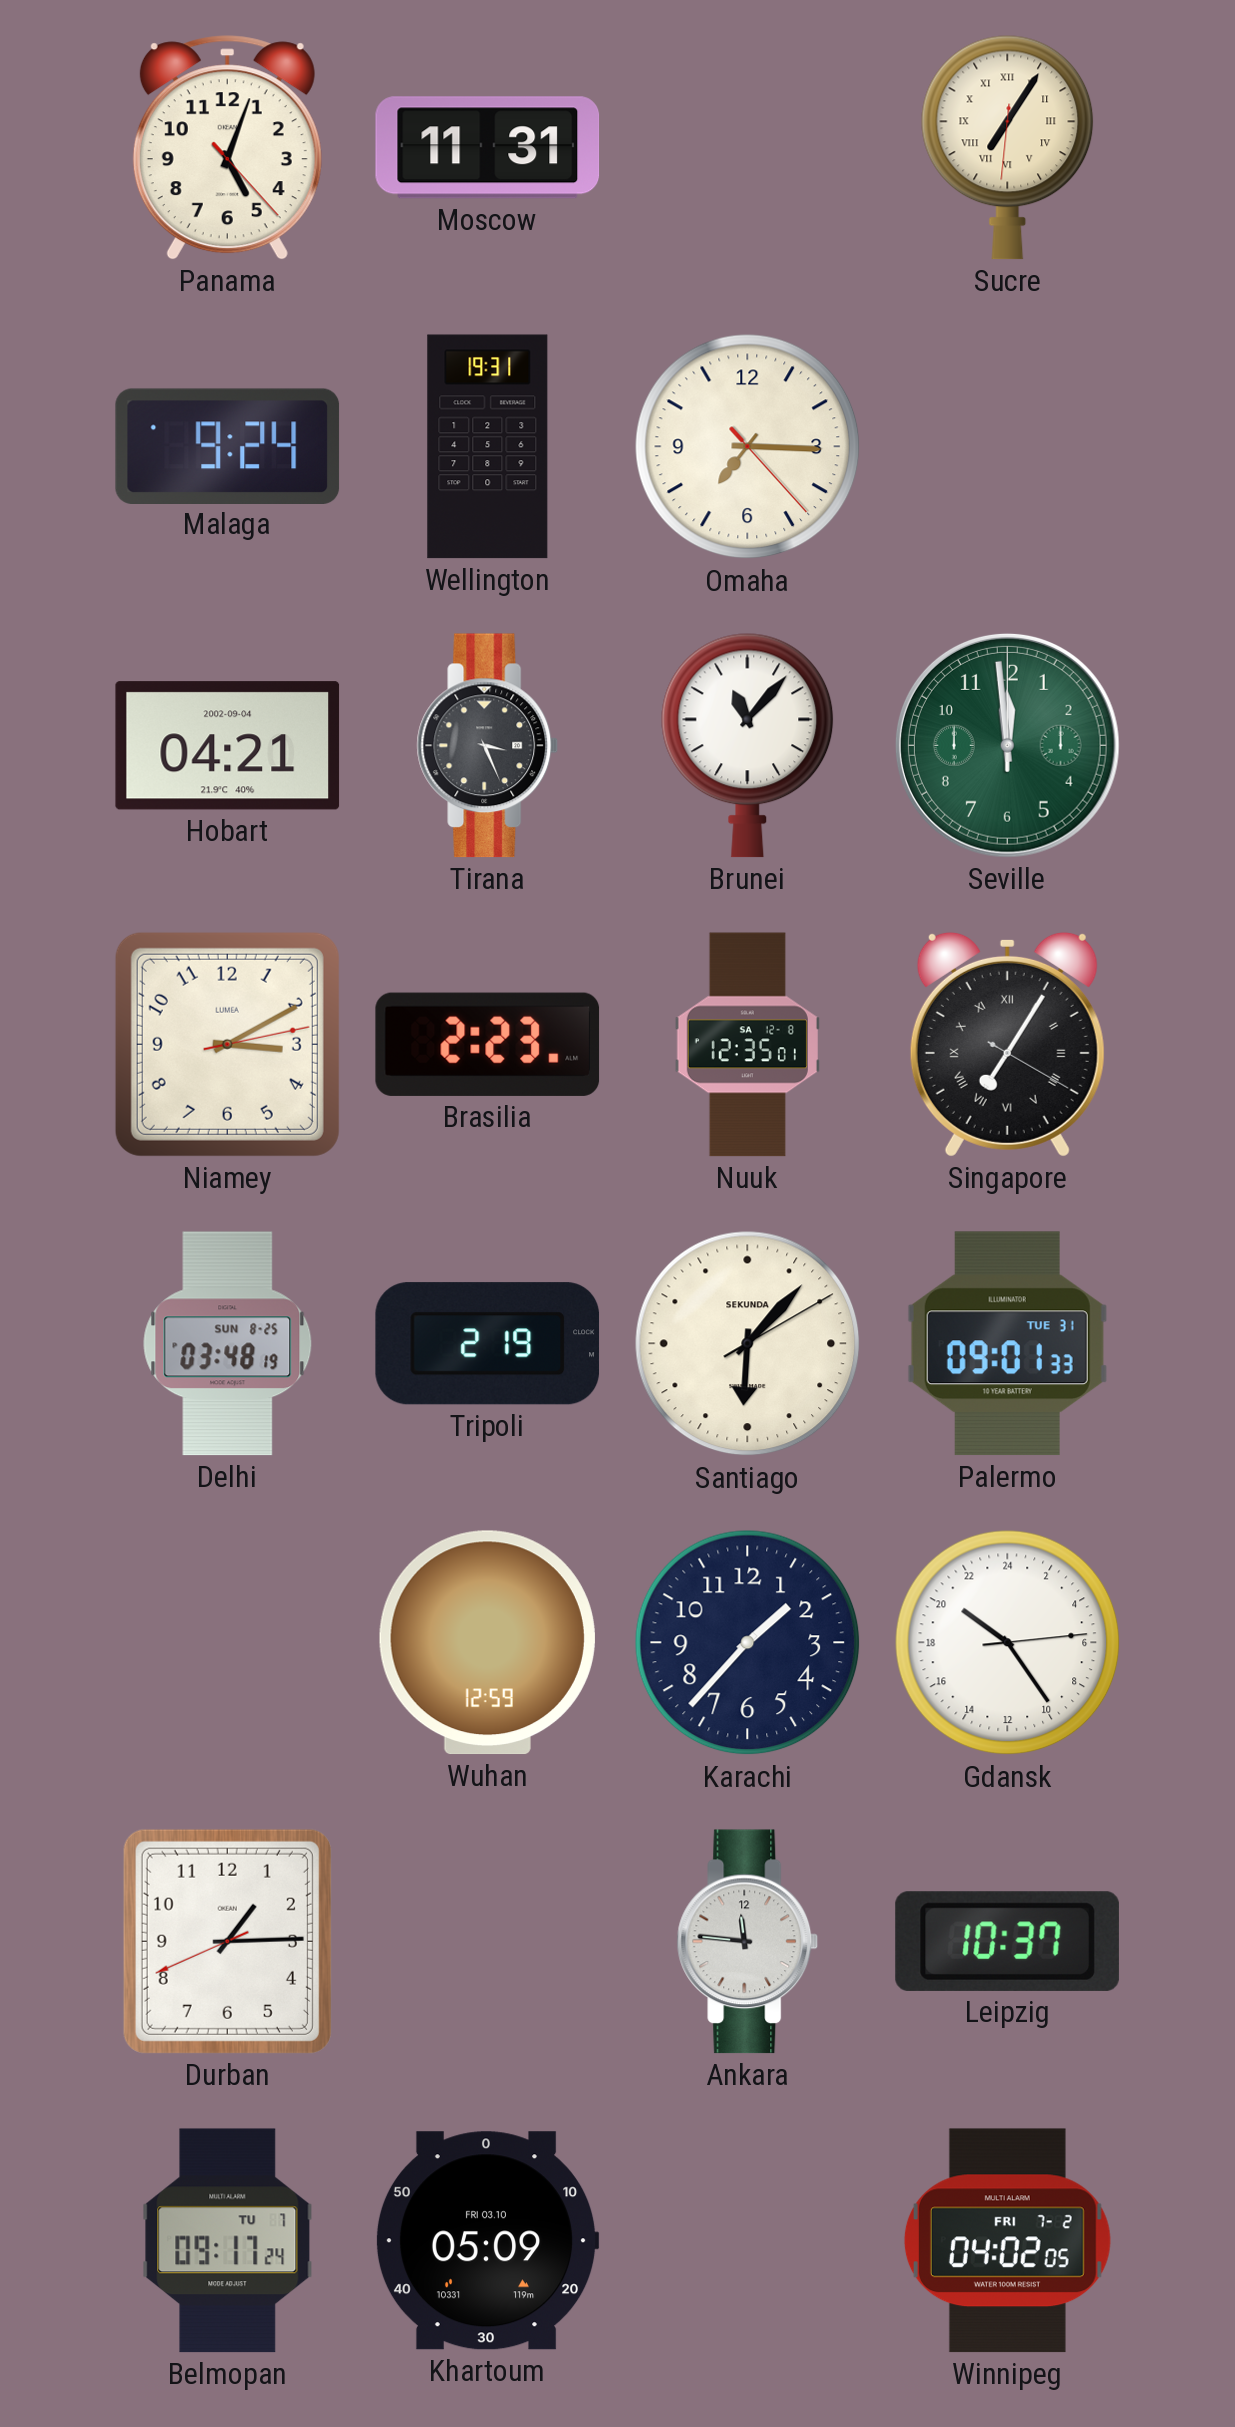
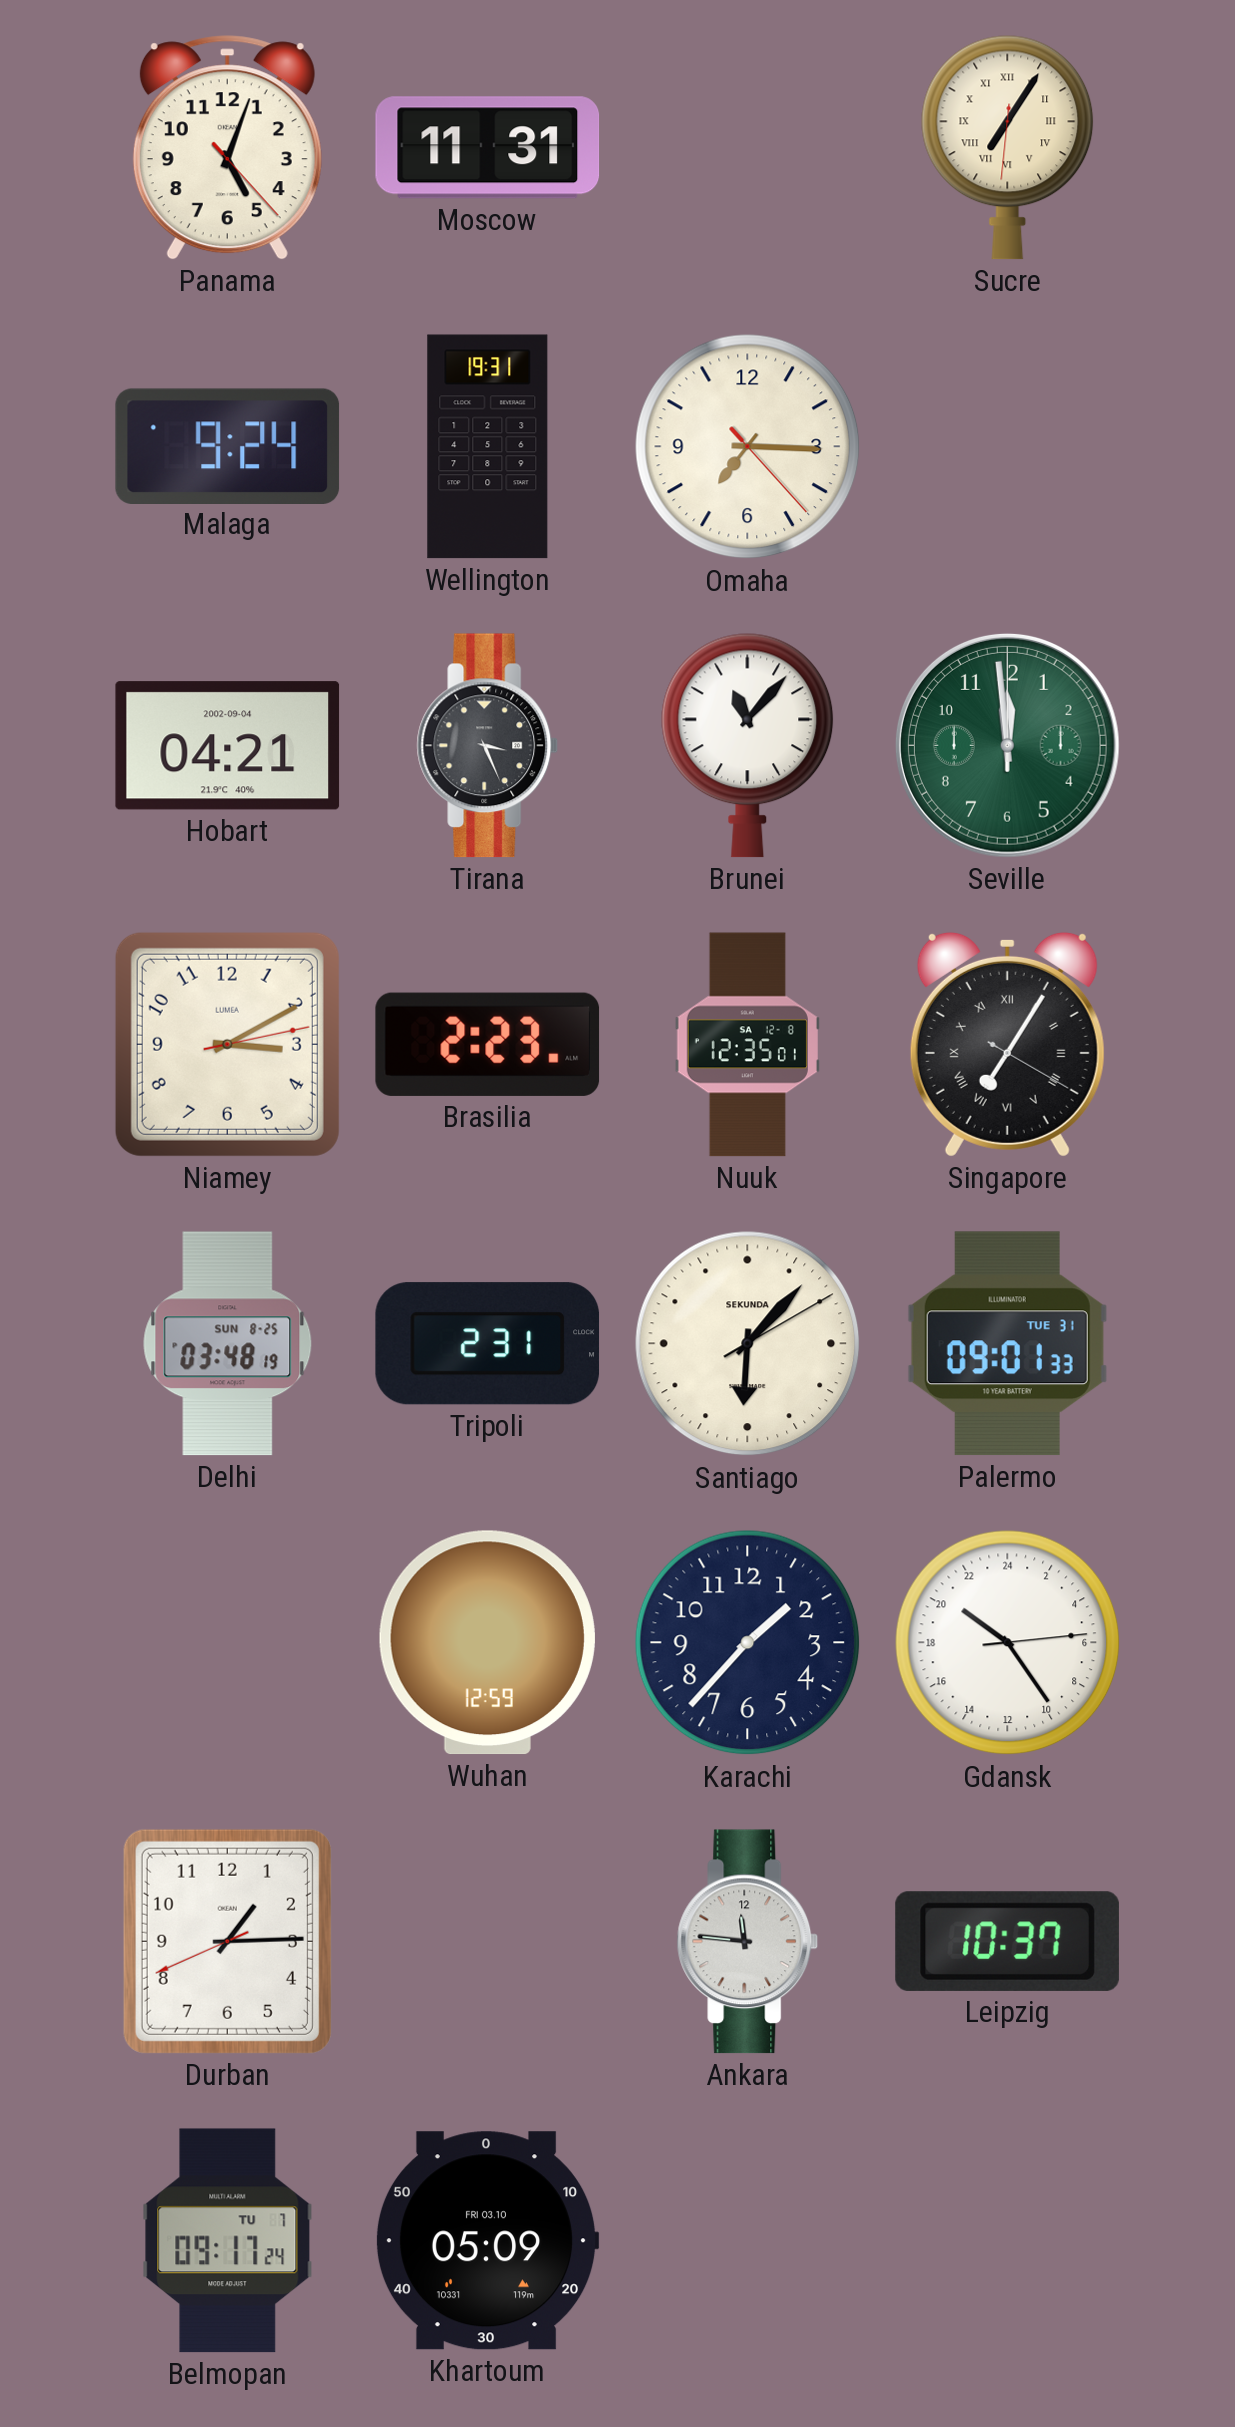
Tripoli: 2:19 -> 2:31 (488, 1344)
Winnipeg: 04:02 -> none (1007, 2241)
